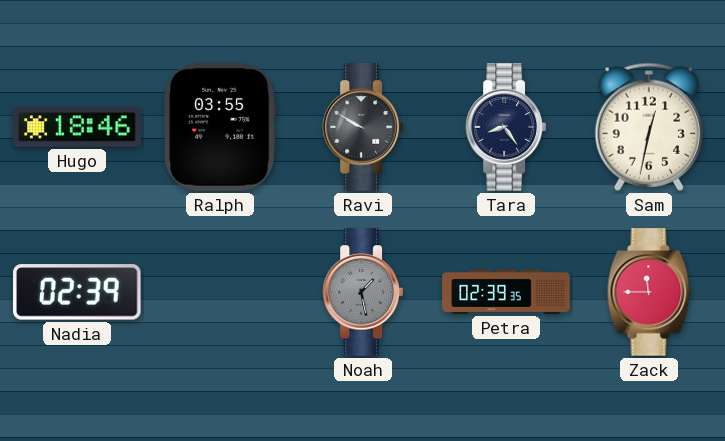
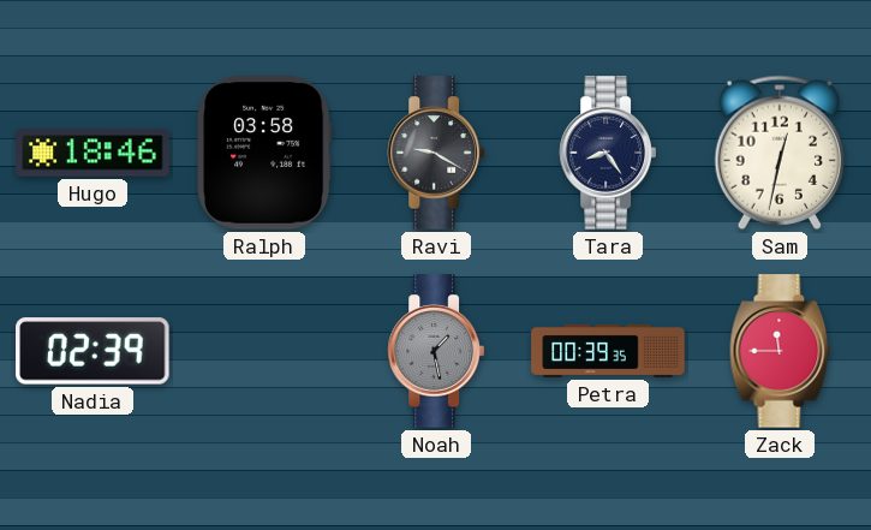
Ralph: 03:55 -> 03:58 (264, 153)
Ravi: 9:50 -> 9:20 (435, 153)
Petra: 02:39 -> 00:39 (608, 351)
